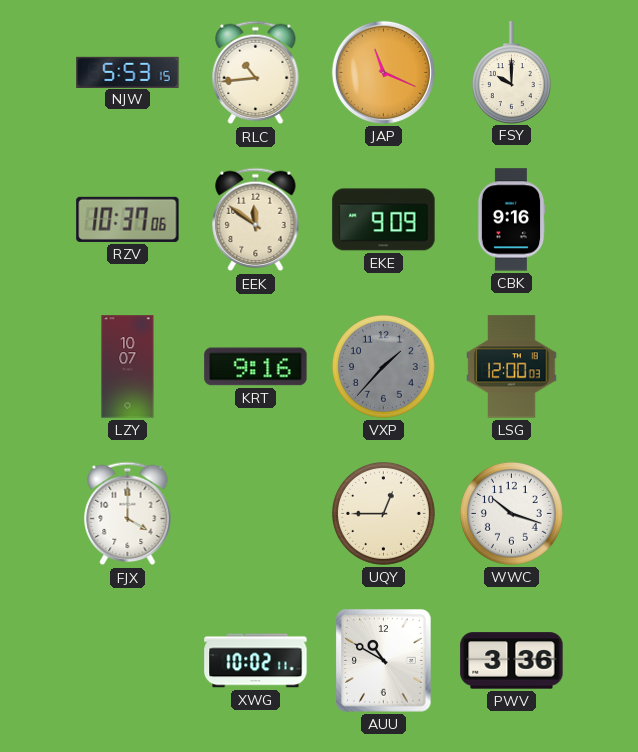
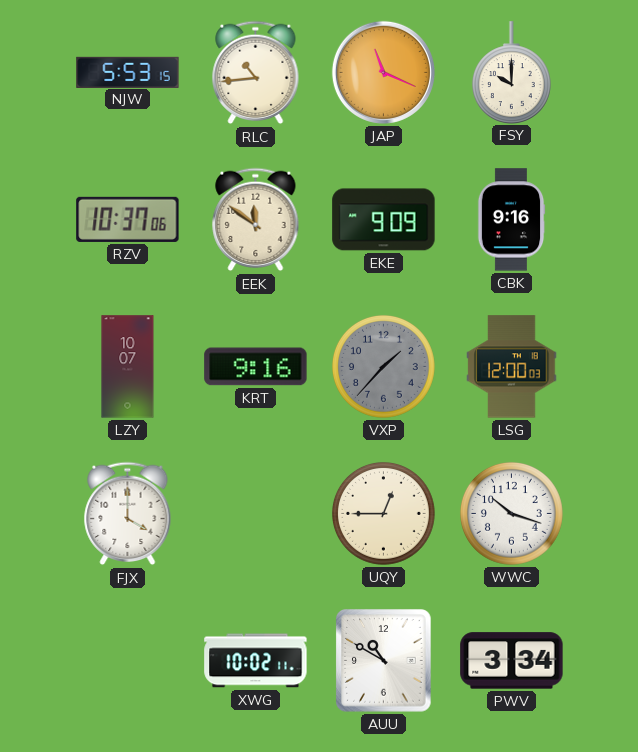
PWV: 3:36 -> 3:34 (512, 661)
